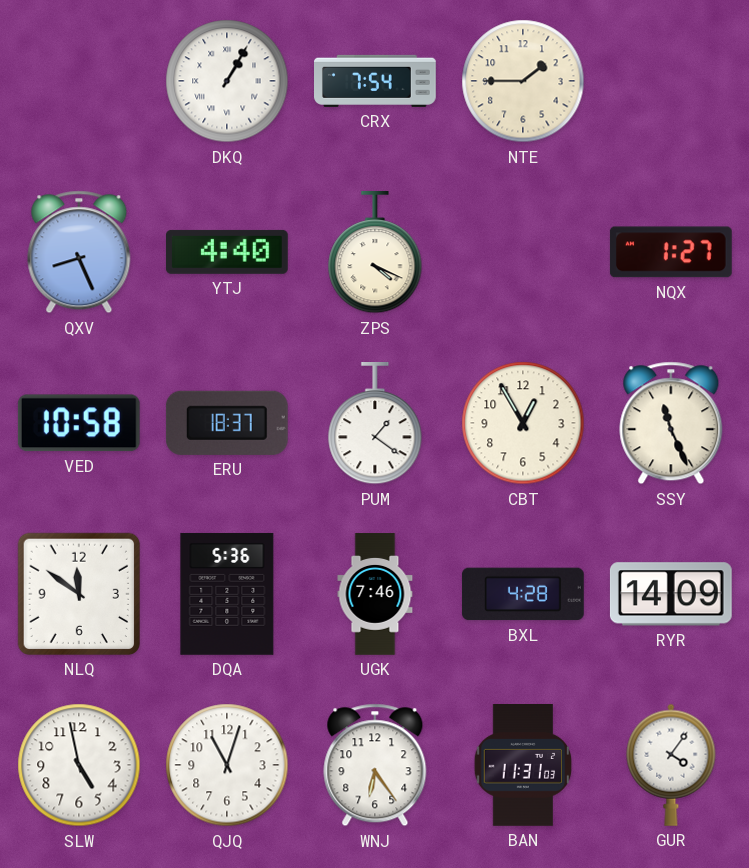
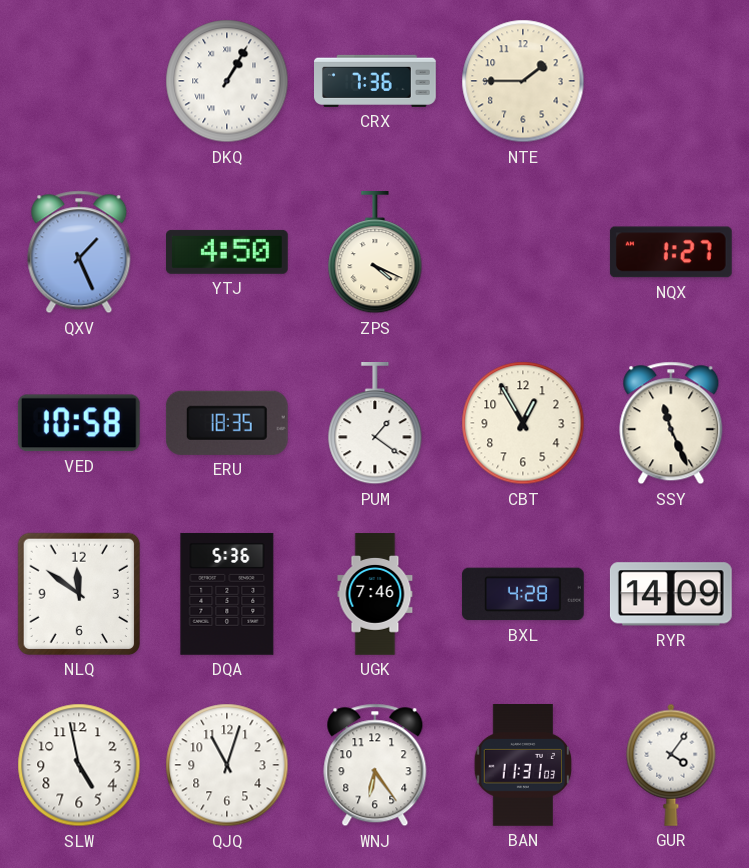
CRX: 7:54 -> 7:36 (376, 81)
QXV: 8:26 -> 1:26 (79, 252)
YTJ: 4:40 -> 4:50 (227, 252)
ERU: 18:37 -> 18:35 (227, 423)
